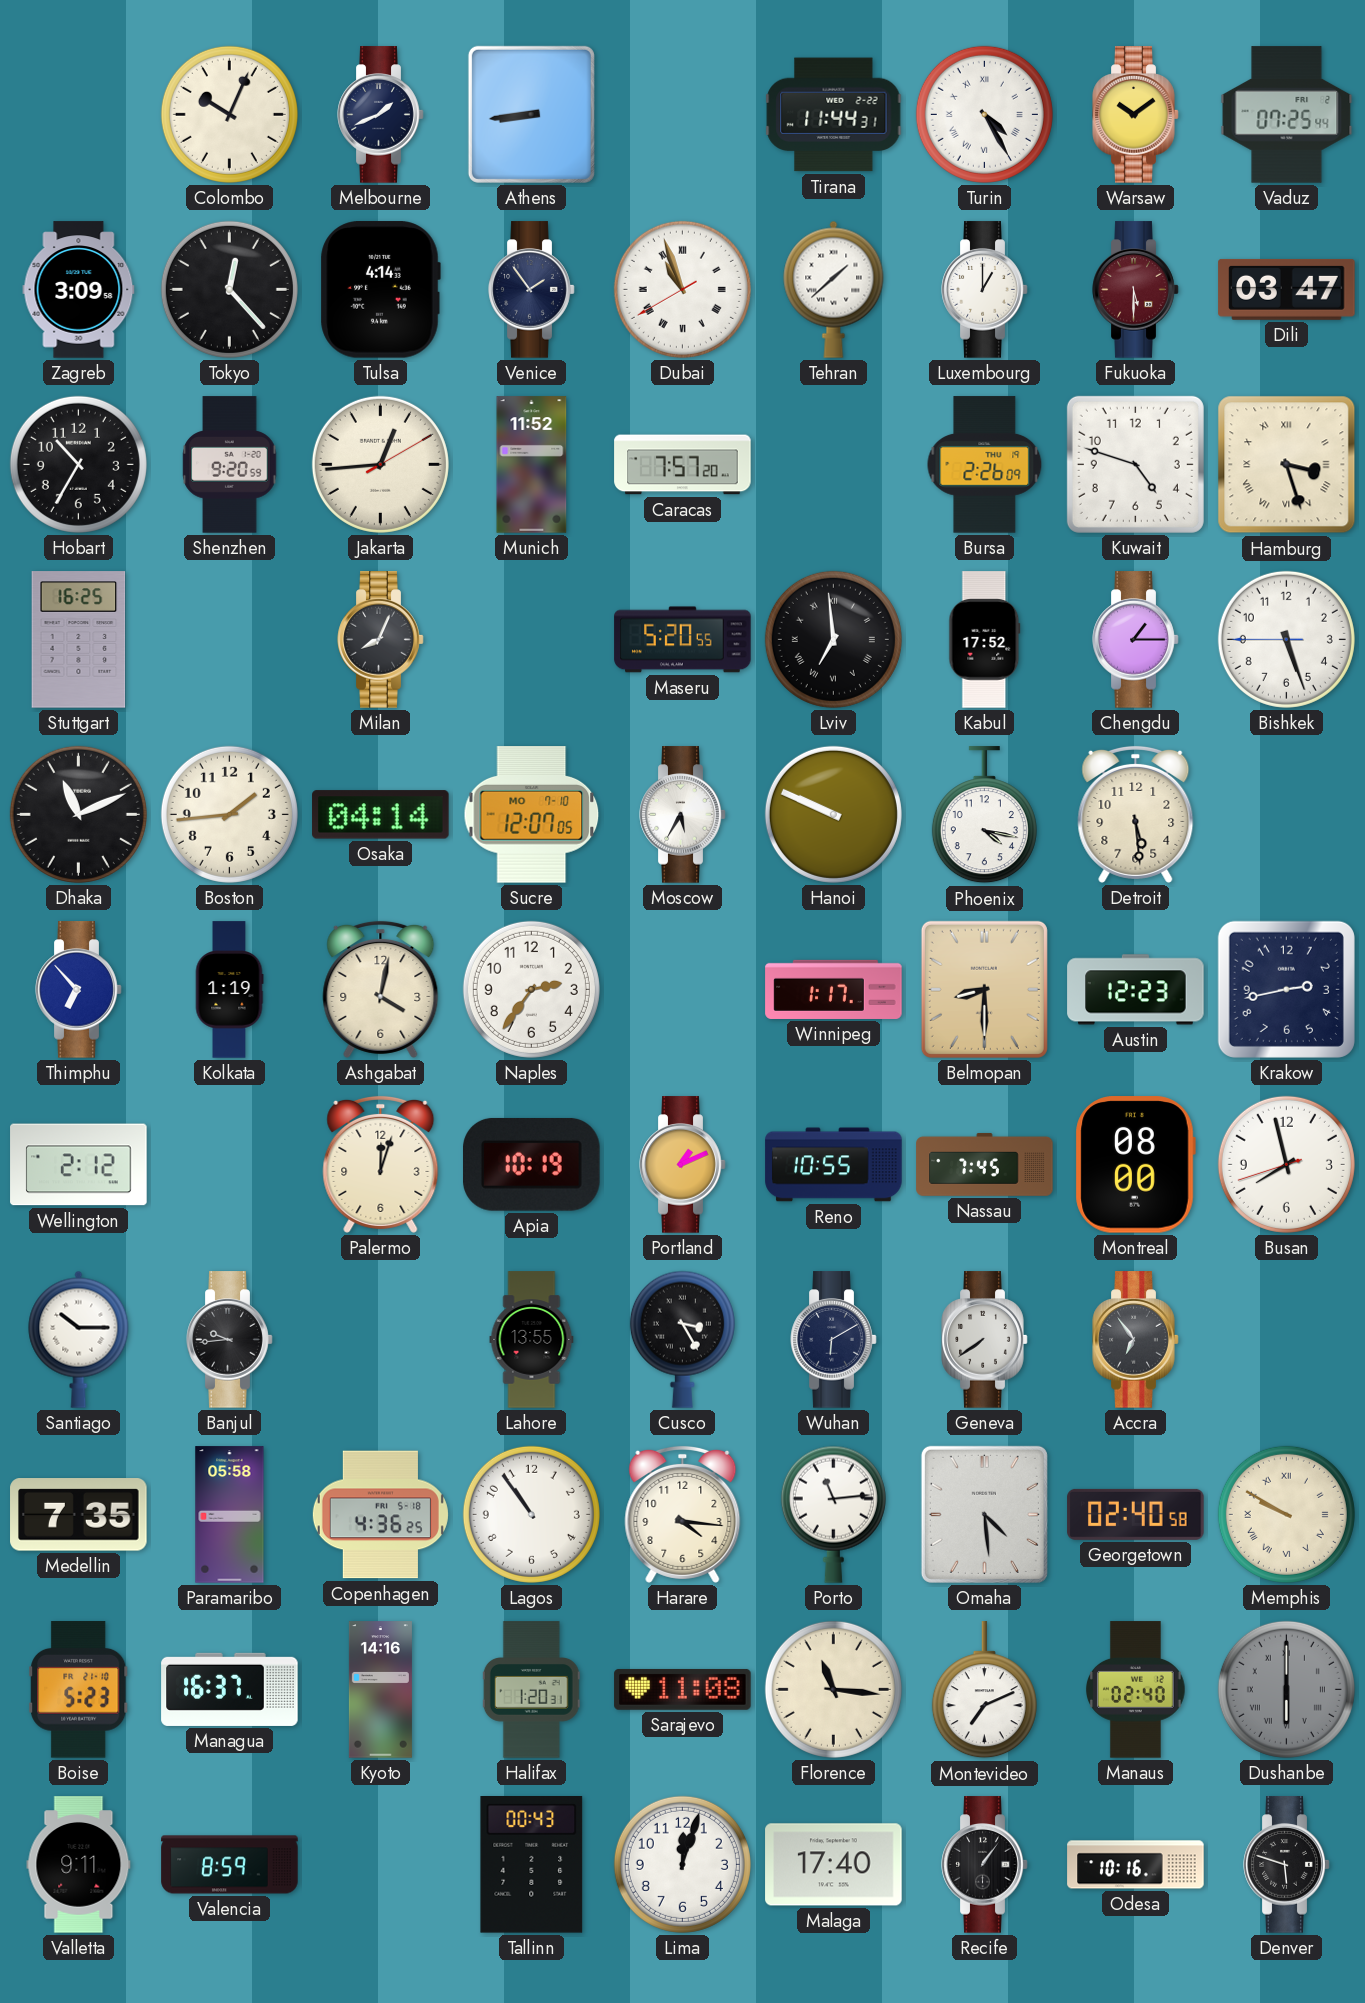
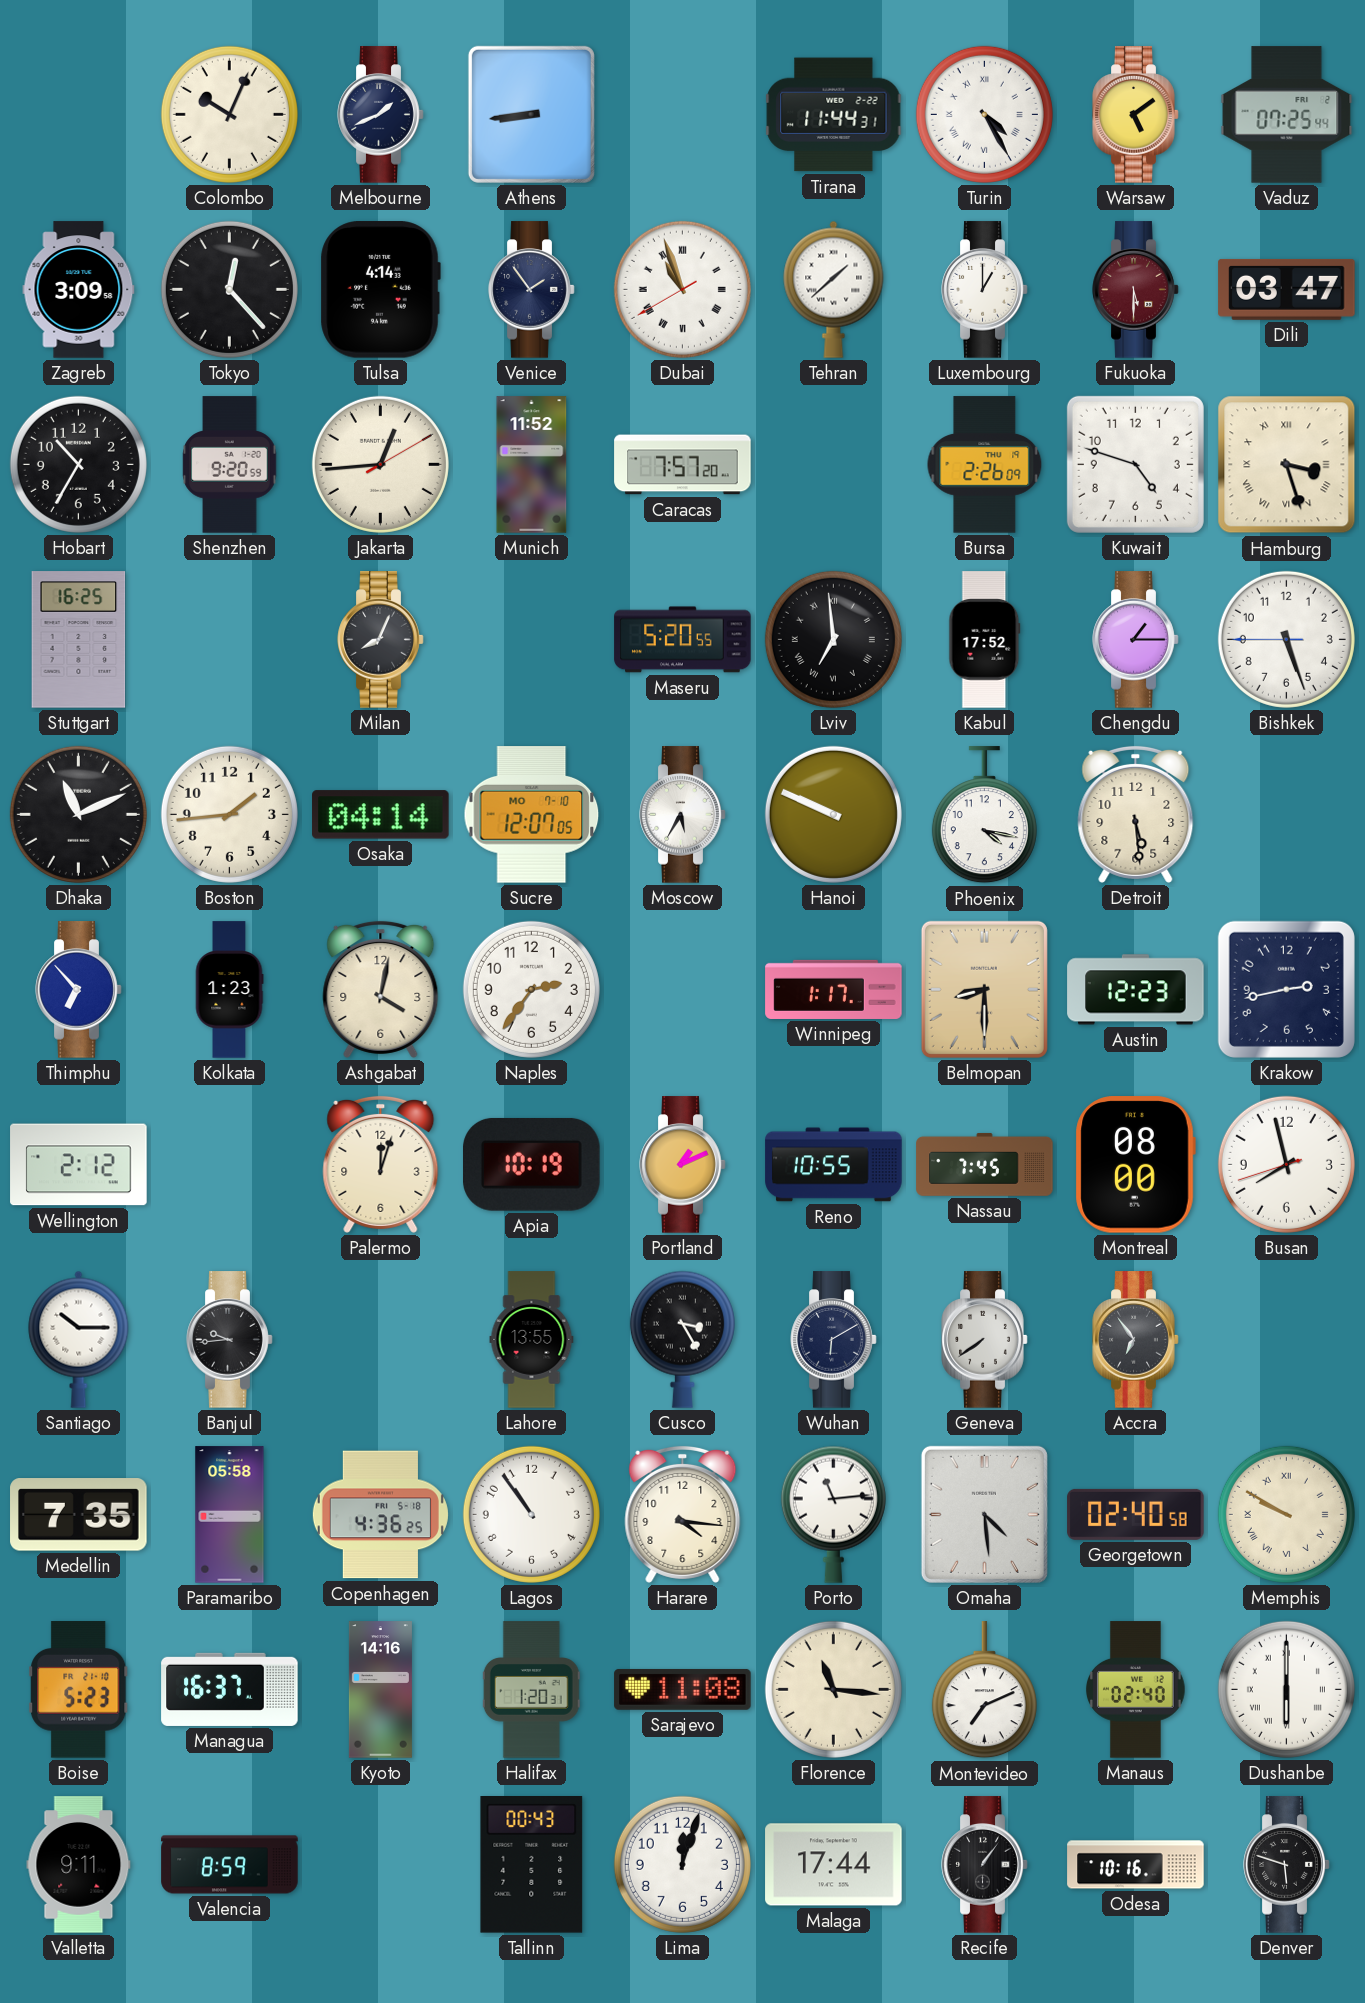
Warsaw: 10:09 -> 5:09 (1136, 115)
Kolkata: 1:19 -> 1:23 (229, 990)
Dushanbe dial: grey -> white (1286, 1689)
Malaga: 17:40 -> 17:44 (834, 1865)
